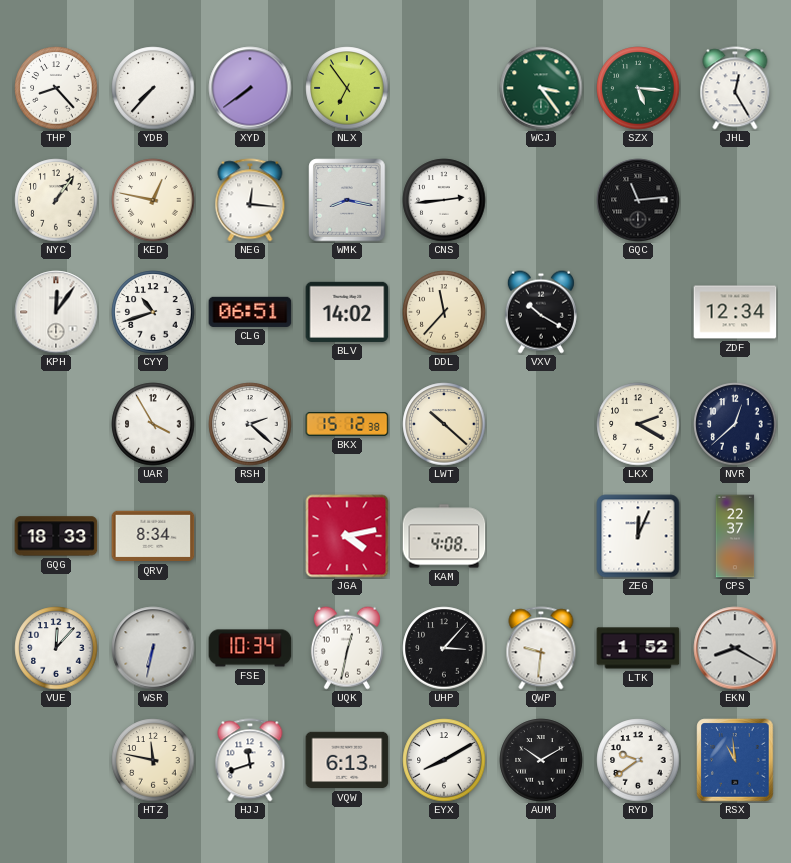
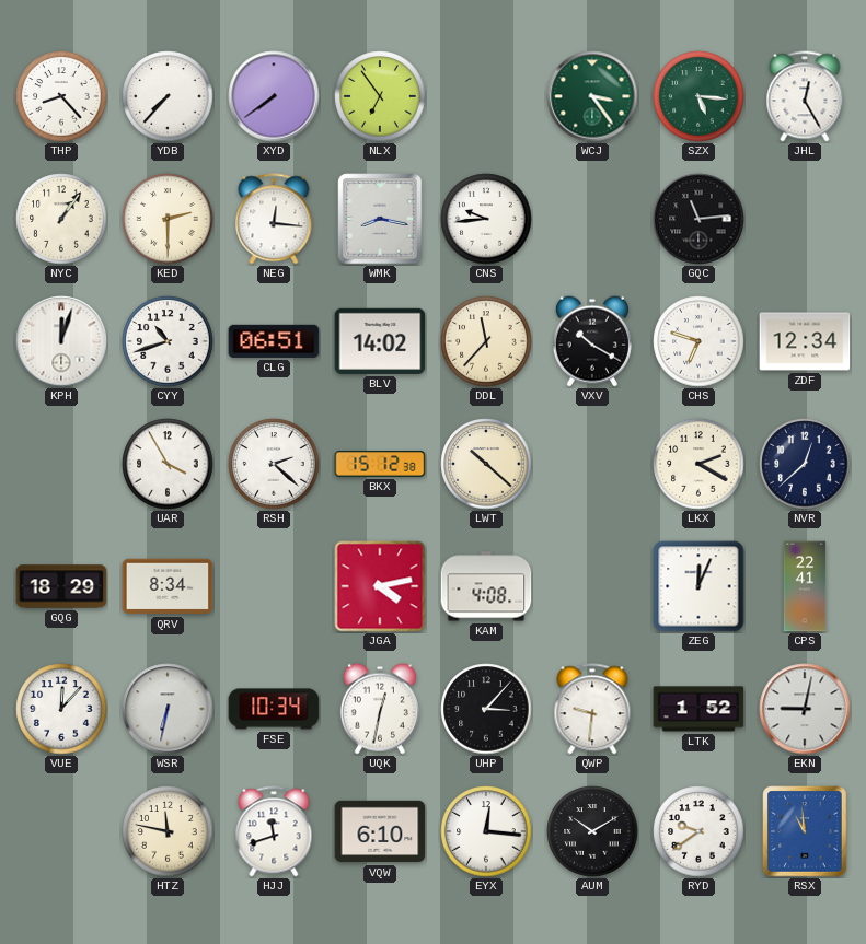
KED: 12:47 -> 2:30 (168, 219)
CNS: 2:44 -> 9:44 (486, 219)
KPH: 12:06 -> 12:03 (61, 341)
CHS: none -> 6:48 (698, 341)
GQG: 18:33 -> 18:29 (61, 586)
CPS: 22:37 -> 22:41 (805, 586)
EKN: 8:20 -> 9:02 (805, 709)
VQW: 6:13 -> 6:10 (380, 831)
EYX: 8:10 -> 12:16 (486, 831)
